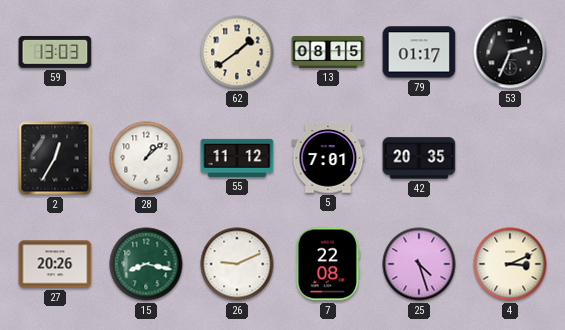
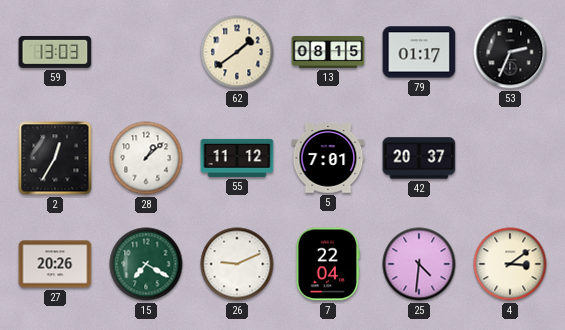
42: 20:35 -> 20:37 (419, 158)
15: 8:17 -> 7:20 (146, 264)
7: 22:08 -> 22:04 (328, 264)
25: 4:27 -> 4:31 (419, 264)
4: 3:11 -> 3:09 (510, 264)
